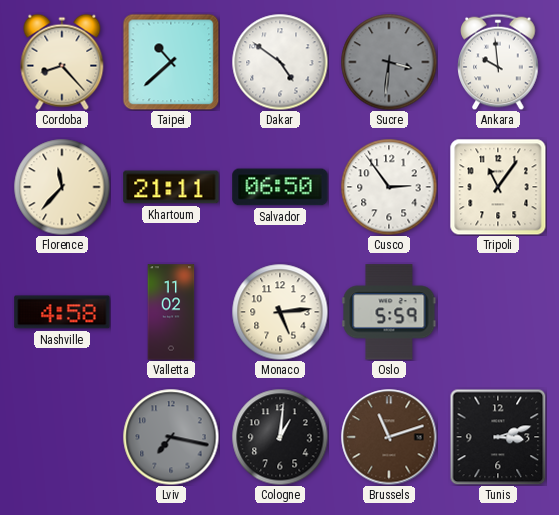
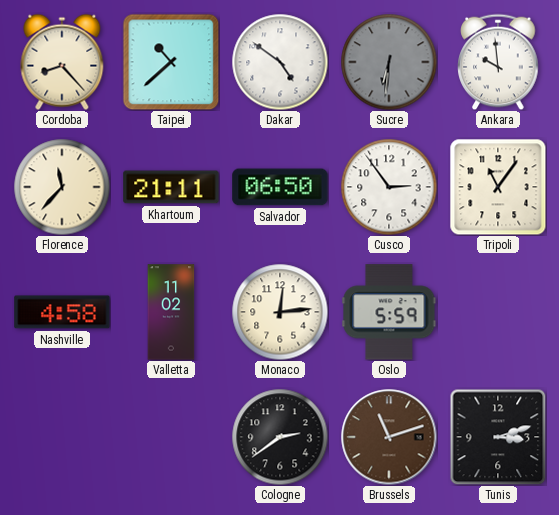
Sucre: 3:31 -> 6:31 (389, 62)
Monaco: 5:14 -> 12:14 (280, 312)
Lviv: 7:17 -> none (171, 437)
Cologne: 1:01 -> 2:39 (280, 437)
